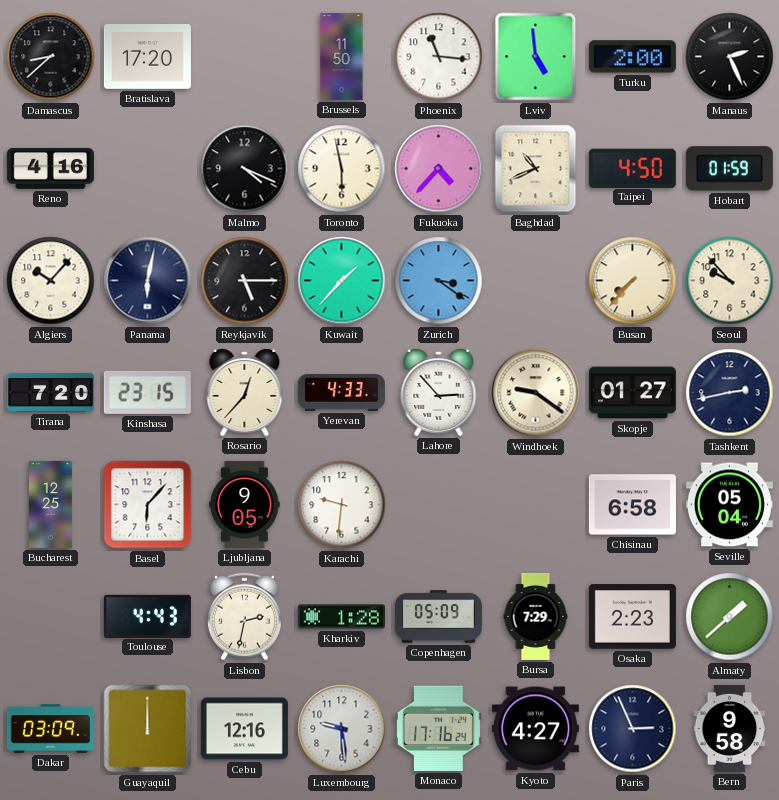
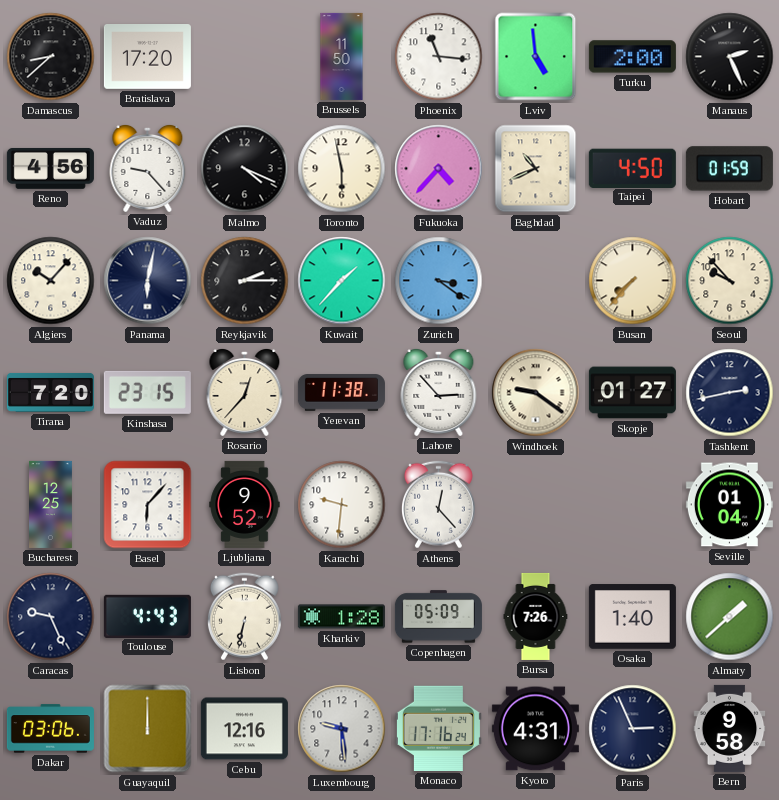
Reno: 4:16 -> 4:56 (50, 168)
Vaduz: none -> 9:23 (148, 168)
Reykjavik: 5:15 -> 2:15 (245, 281)
Yerevan: 4:33 -> 11:38 (341, 393)
Ljubljana: 9:05 -> 9:52 (245, 504)
Athens: none -> 12:23 (438, 505)
Chisinau: 6:58 -> none (632, 505)
Seville: 05:04 -> 01:04 (729, 505)
Caracas: none -> 9:26 (51, 617)
Lisbon: 2:32 -> 6:32 (244, 617)
Bursa: 7:29 -> 7:26 (536, 616)
Osaka: 2:23 -> 1:40 (632, 617)
Dakar: 03:09 -> 03:06 (50, 729)
Kyoto: 4:27 -> 4:31 (535, 729)
